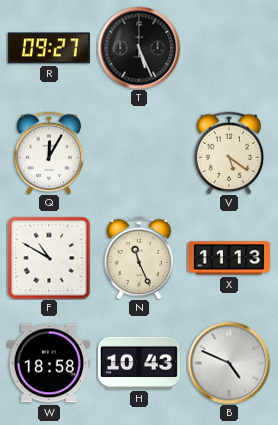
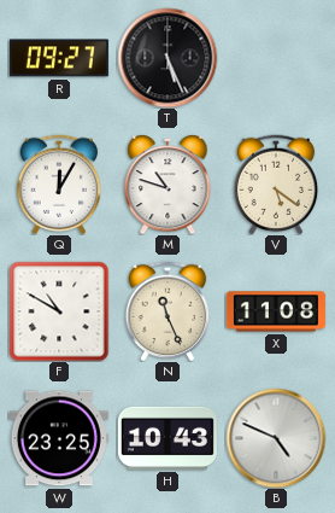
M: none -> 10:48 (167, 185)
X: 11:13 -> 11:08 (276, 311)
W: 18:58 -> 23:25 (59, 438)
